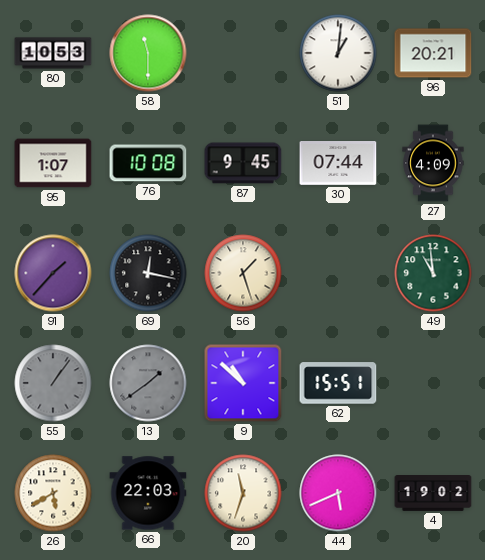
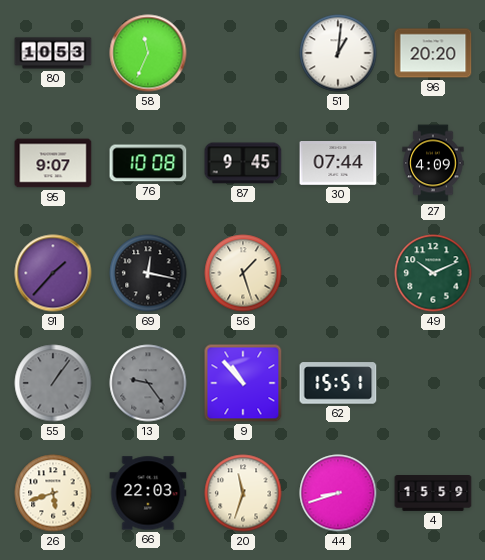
58: 11:30 -> 11:34 (148, 53)
96: 20:21 -> 20:20 (433, 53)
95: 1:07 -> 9:07 (53, 163)
49: 10:59 -> 10:11 (433, 273)
13: 1:39 -> 9:24 (148, 383)
9: 10:52 -> 10:53 (243, 383)
26: 5:40 -> 5:42 (53, 493)
44: 5:41 -> 8:42 (338, 493)
4: 19:02 -> 15:59 (433, 494)
